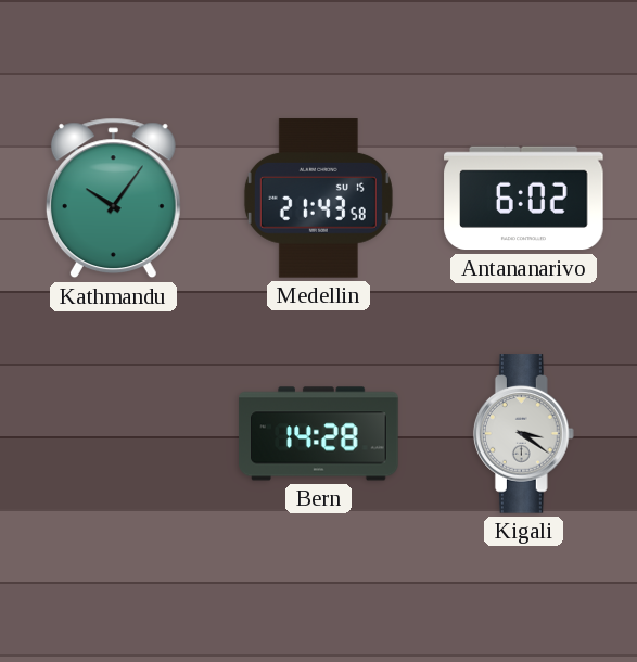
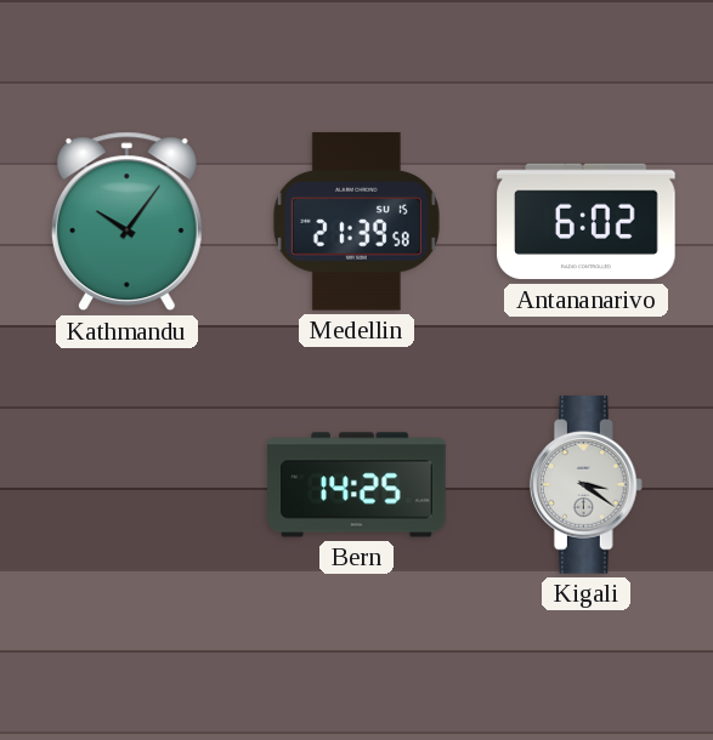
Medellin: 21:43 -> 21:39 (356, 222)
Bern: 14:28 -> 14:25 (357, 485)
